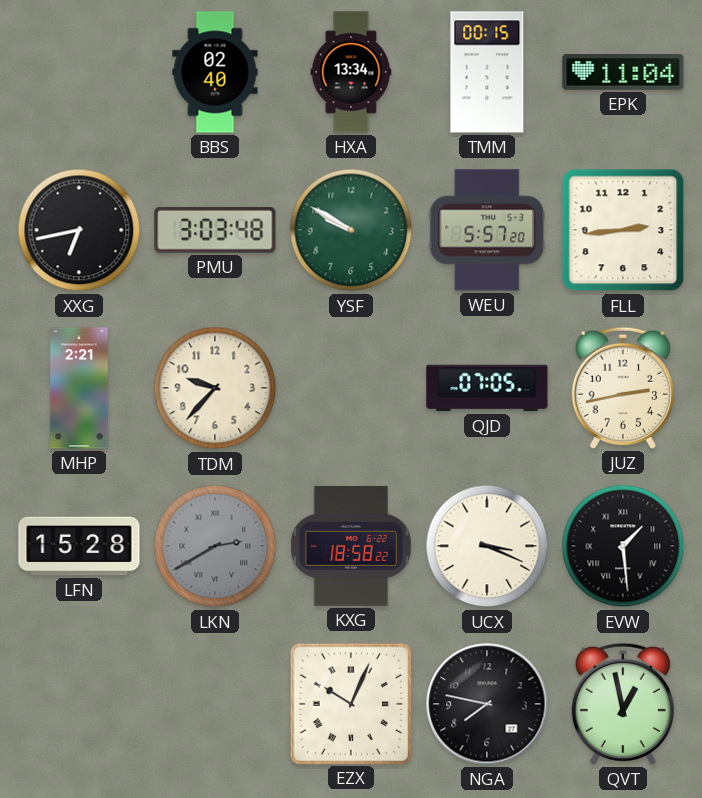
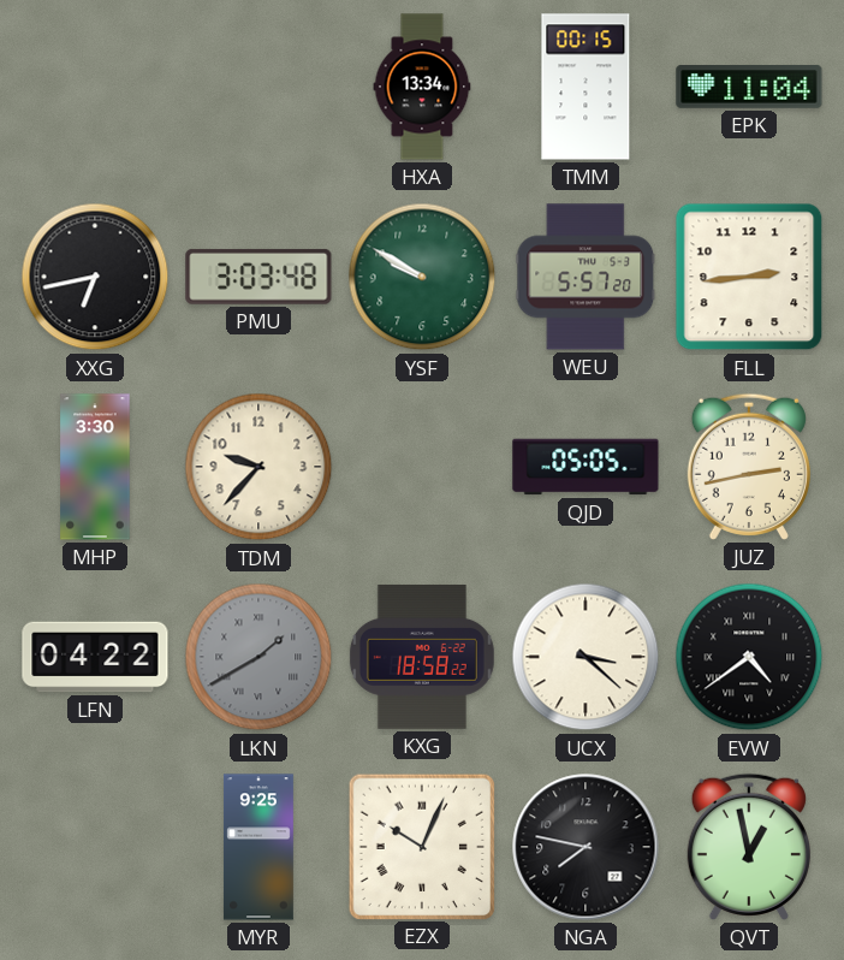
BBS: 02:40 -> none (215, 72)
MHP: 2:21 -> 3:30 (95, 467)
QJD: 07:05 -> 05:05 (586, 467)
LFN: 15:28 -> 04:22 (95, 657)
LKN: 2:40 -> 1:40 (258, 657)
UCX: 3:19 -> 3:22 (586, 657)
EVW: 1:29 -> 4:39 (749, 657)
MYR: none -> 9:25 (258, 847)
